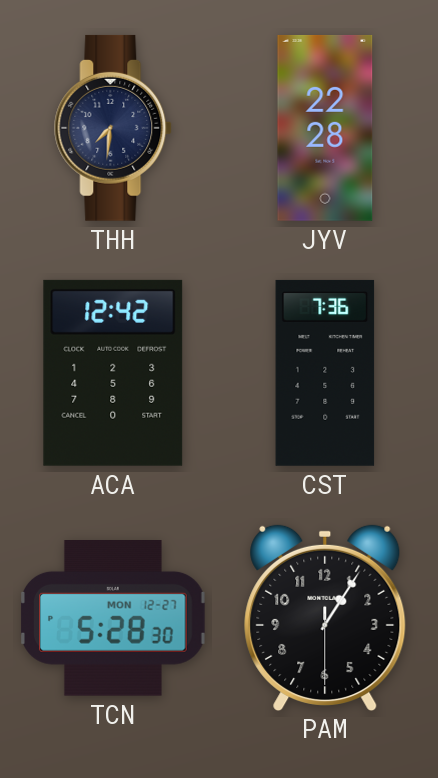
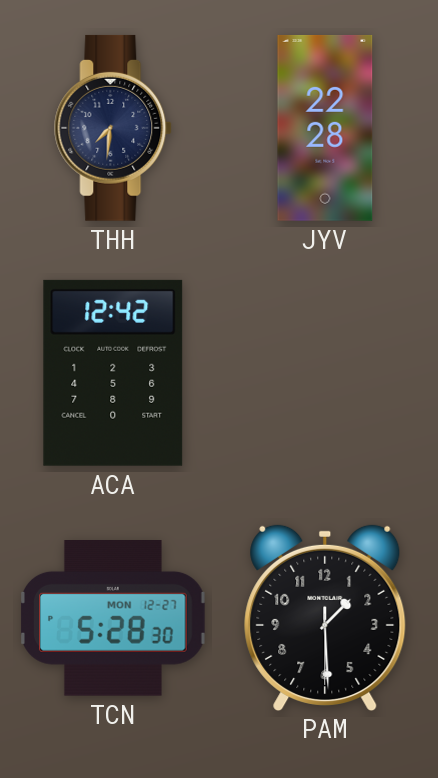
CST: 7:36 -> none (325, 373)
PAM: 1:05 -> 1:29 (325, 617)
